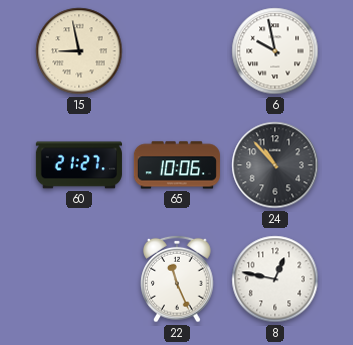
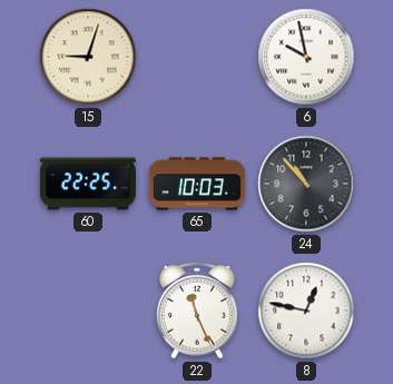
15: 8:58 -> 9:03 (88, 57)
60: 21:27 -> 22:25 (88, 184)
65: 10:06 -> 10:03 (197, 184)
